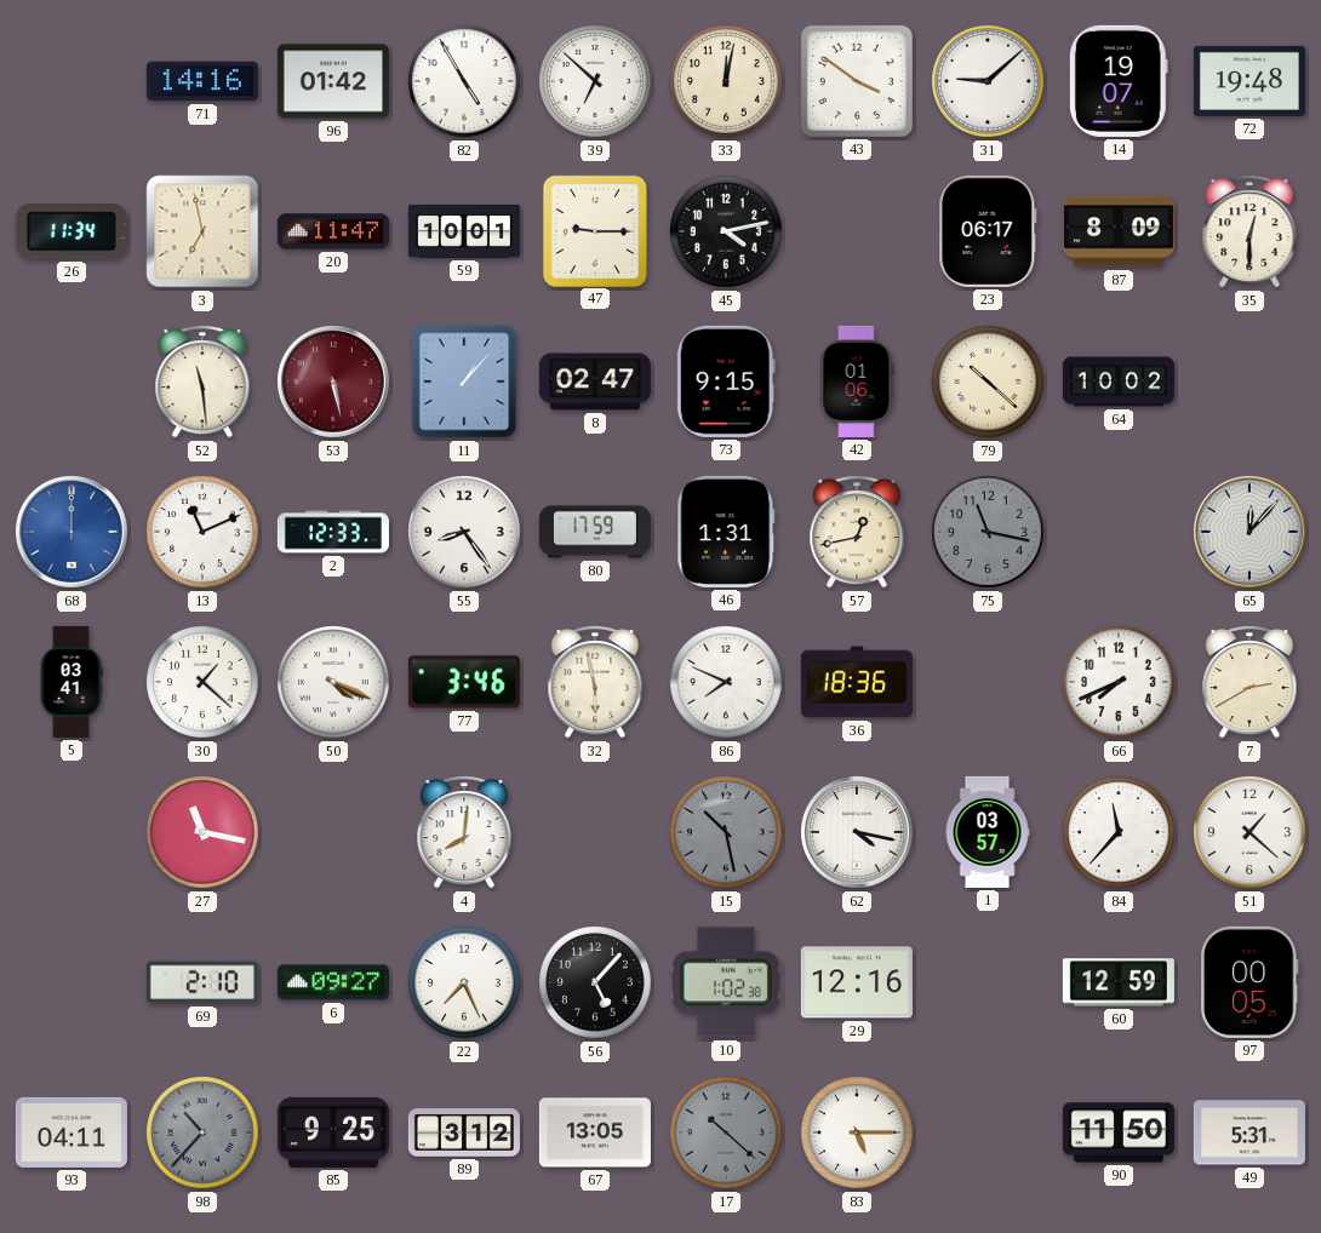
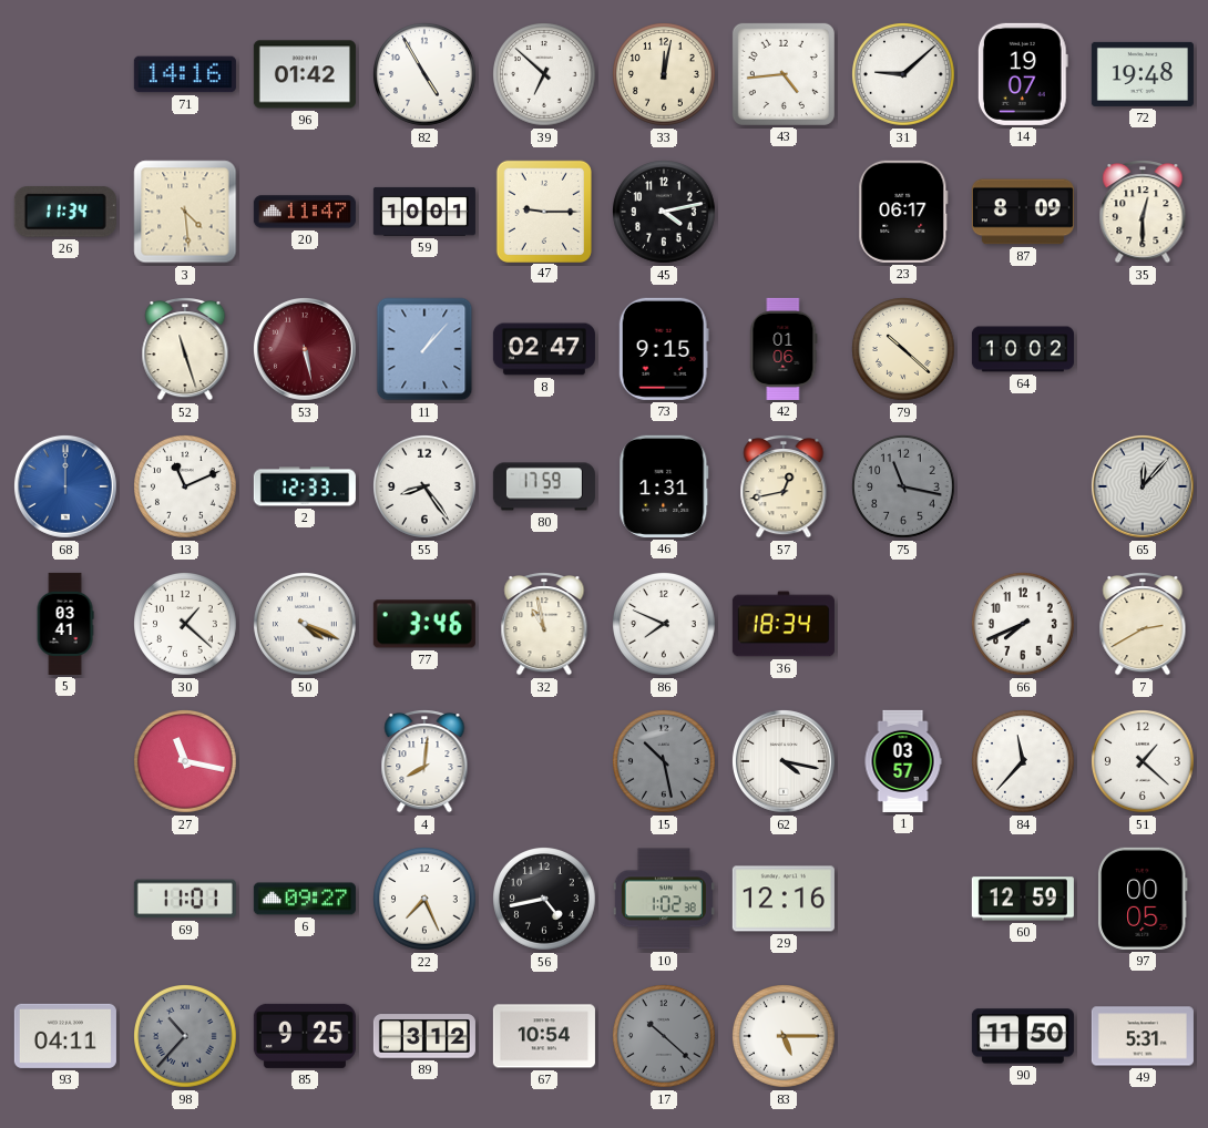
43: 3:51 -> 4:44 (784, 74)
3: 6:58 -> 4:29 (185, 212)
52: 11:29 -> 11:27 (185, 350)
32: 5:58 -> 10:58 (544, 625)
36: 18:36 -> 18:34 (784, 624)
69: 2:10 -> 11:01 (185, 899)
56: 5:07 -> 4:43 (545, 900)
67: 13:05 -> 10:54 (544, 1036)
